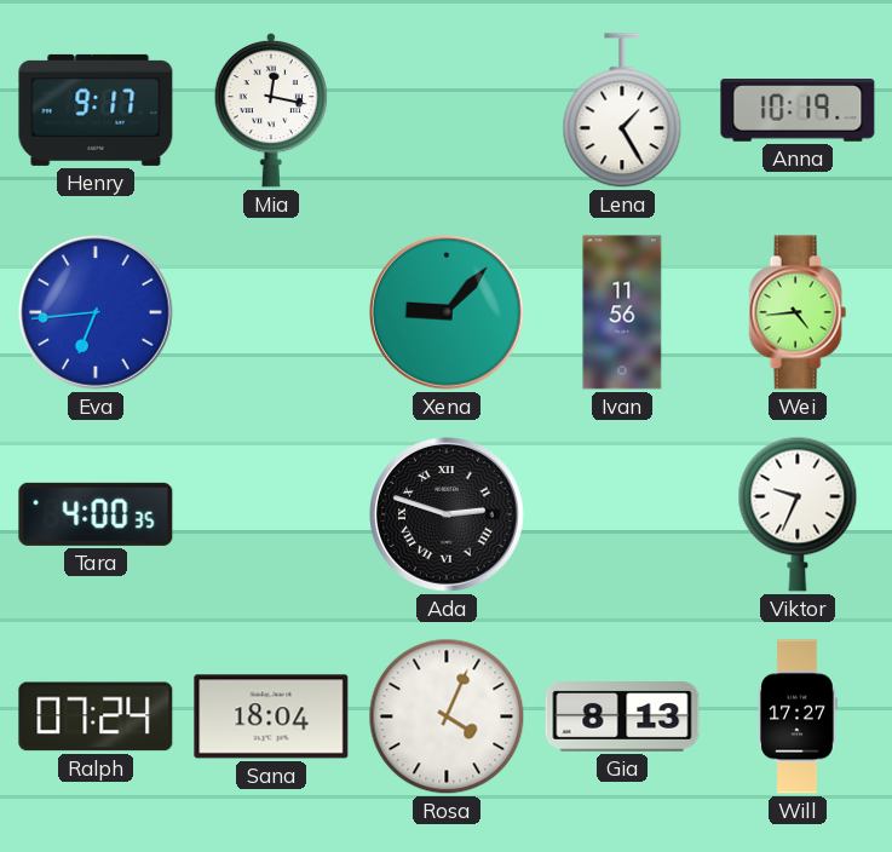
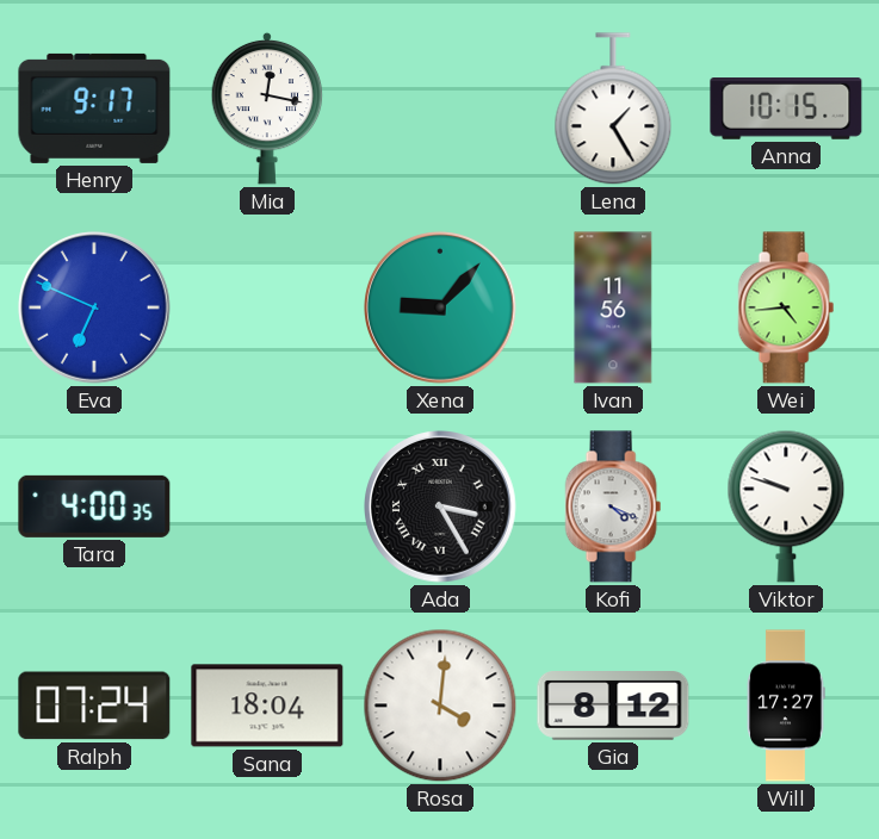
Anna: 10:19 -> 10:15 (786, 110)
Eva: 6:44 -> 6:49 (95, 309)
Ada: 2:48 -> 3:25 (441, 508)
Kofi: none -> 4:19 (613, 506)
Viktor: 9:34 -> 9:48 (786, 506)
Rosa: 4:04 -> 4:01 (440, 706)
Gia: 8:13 -> 8:12 (613, 707)
